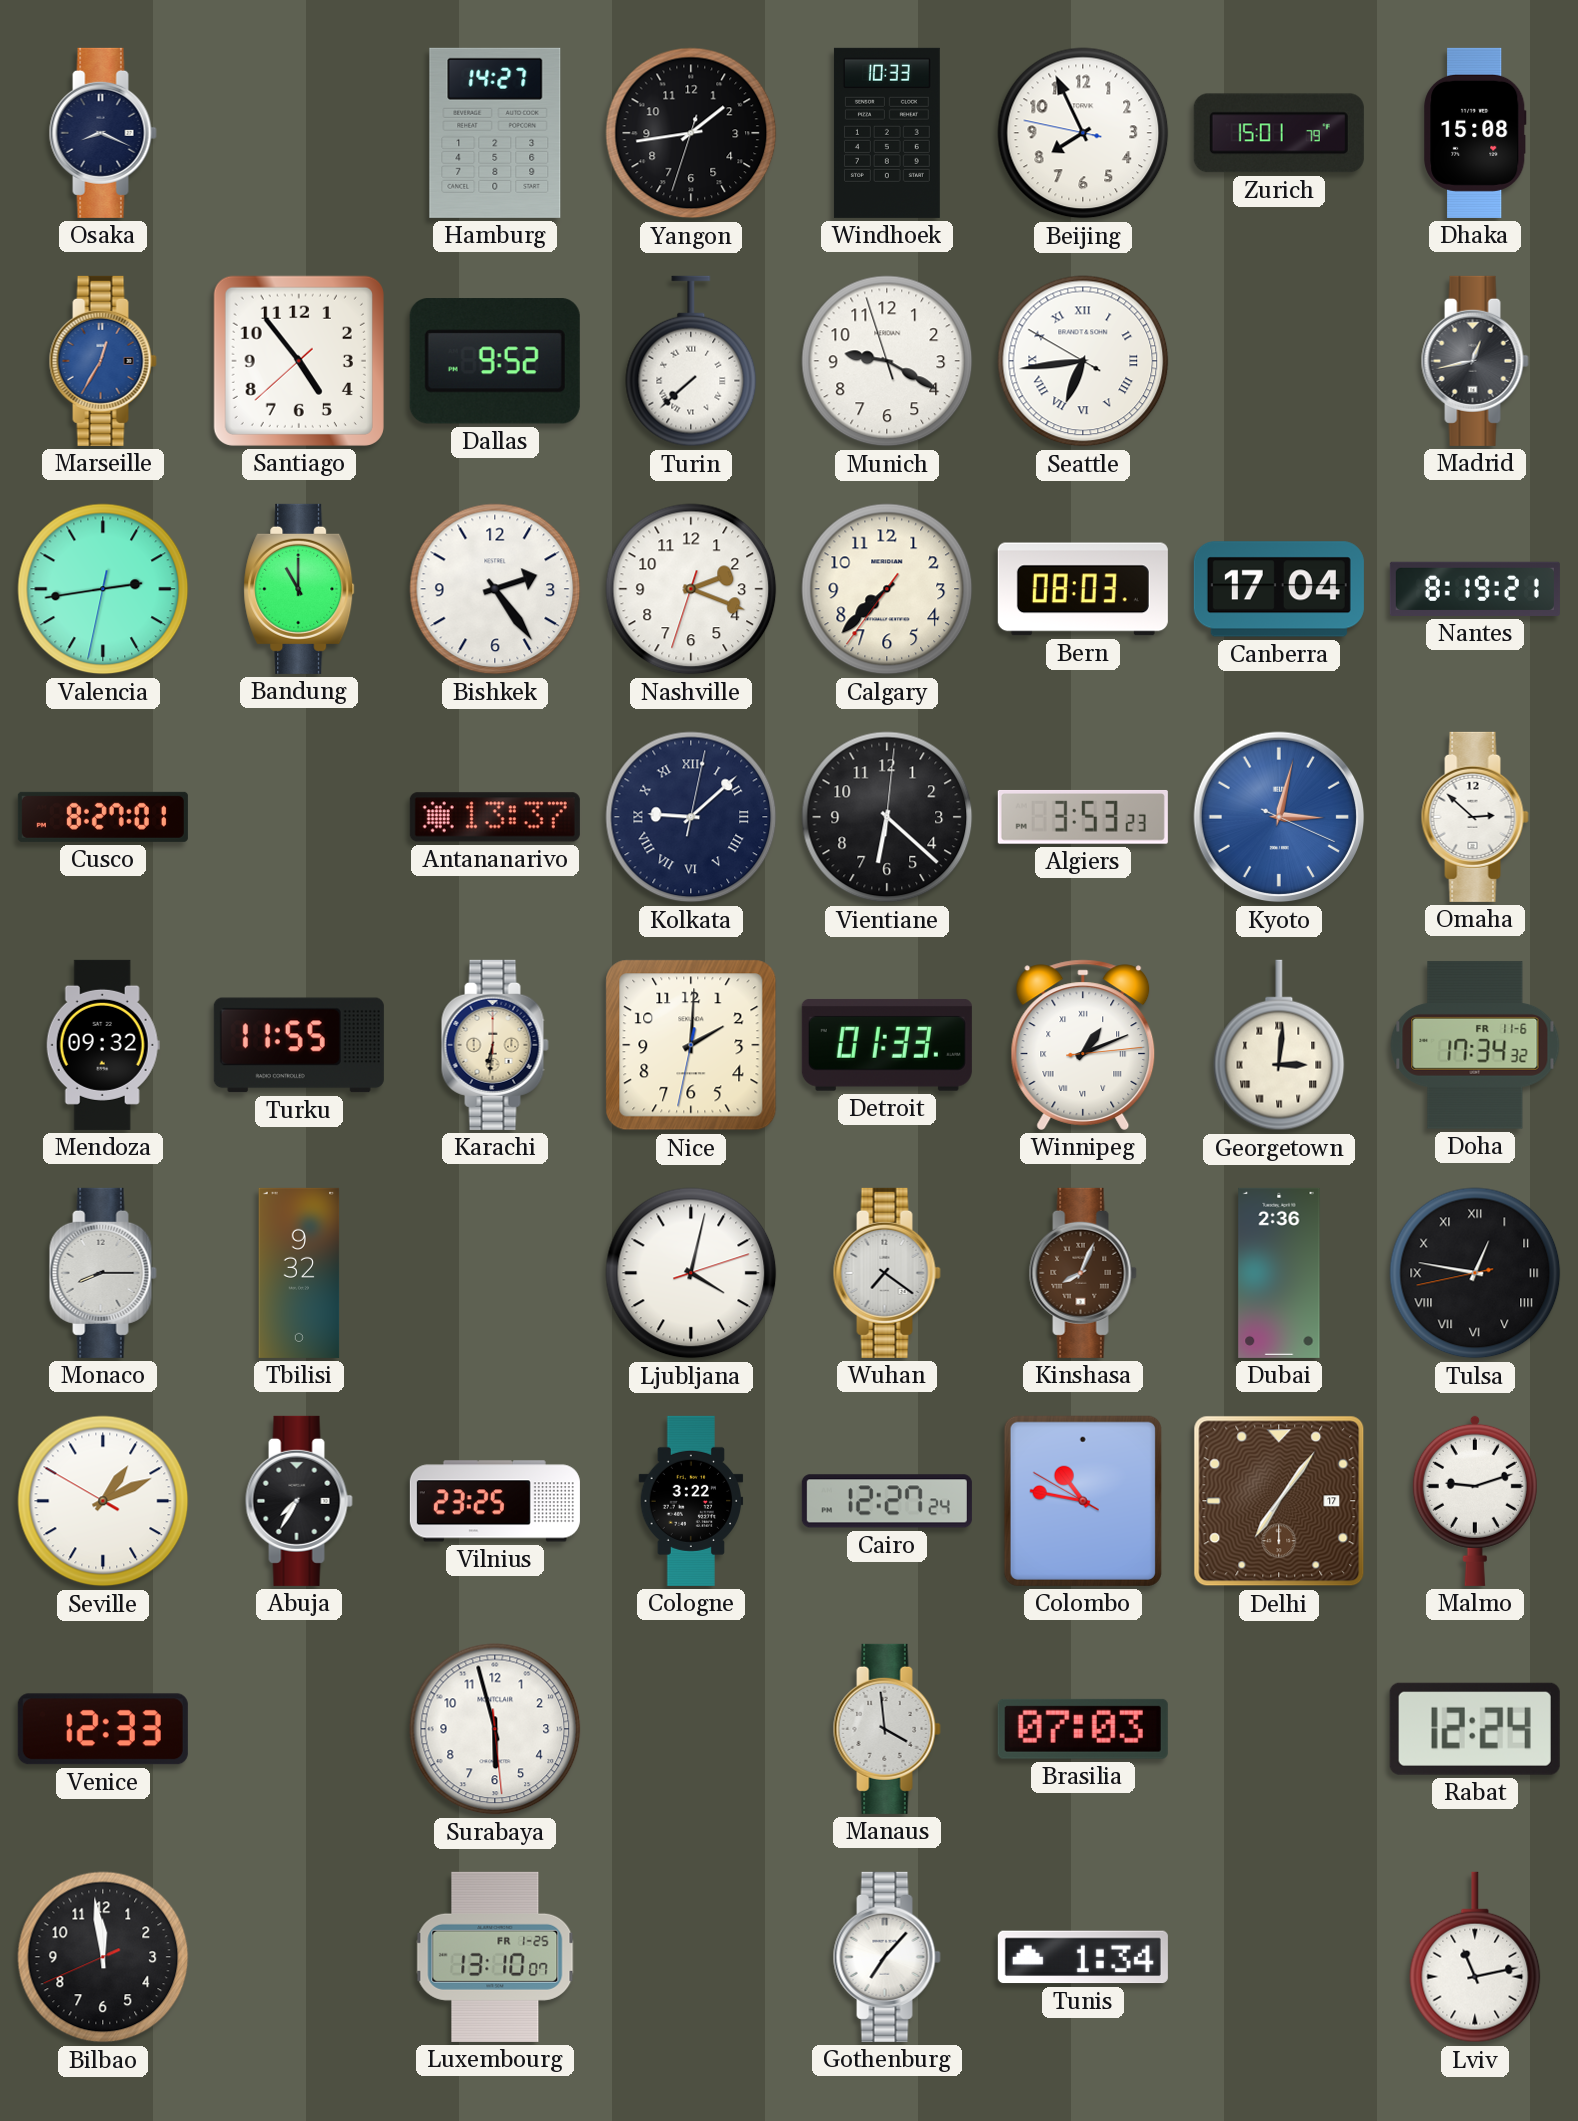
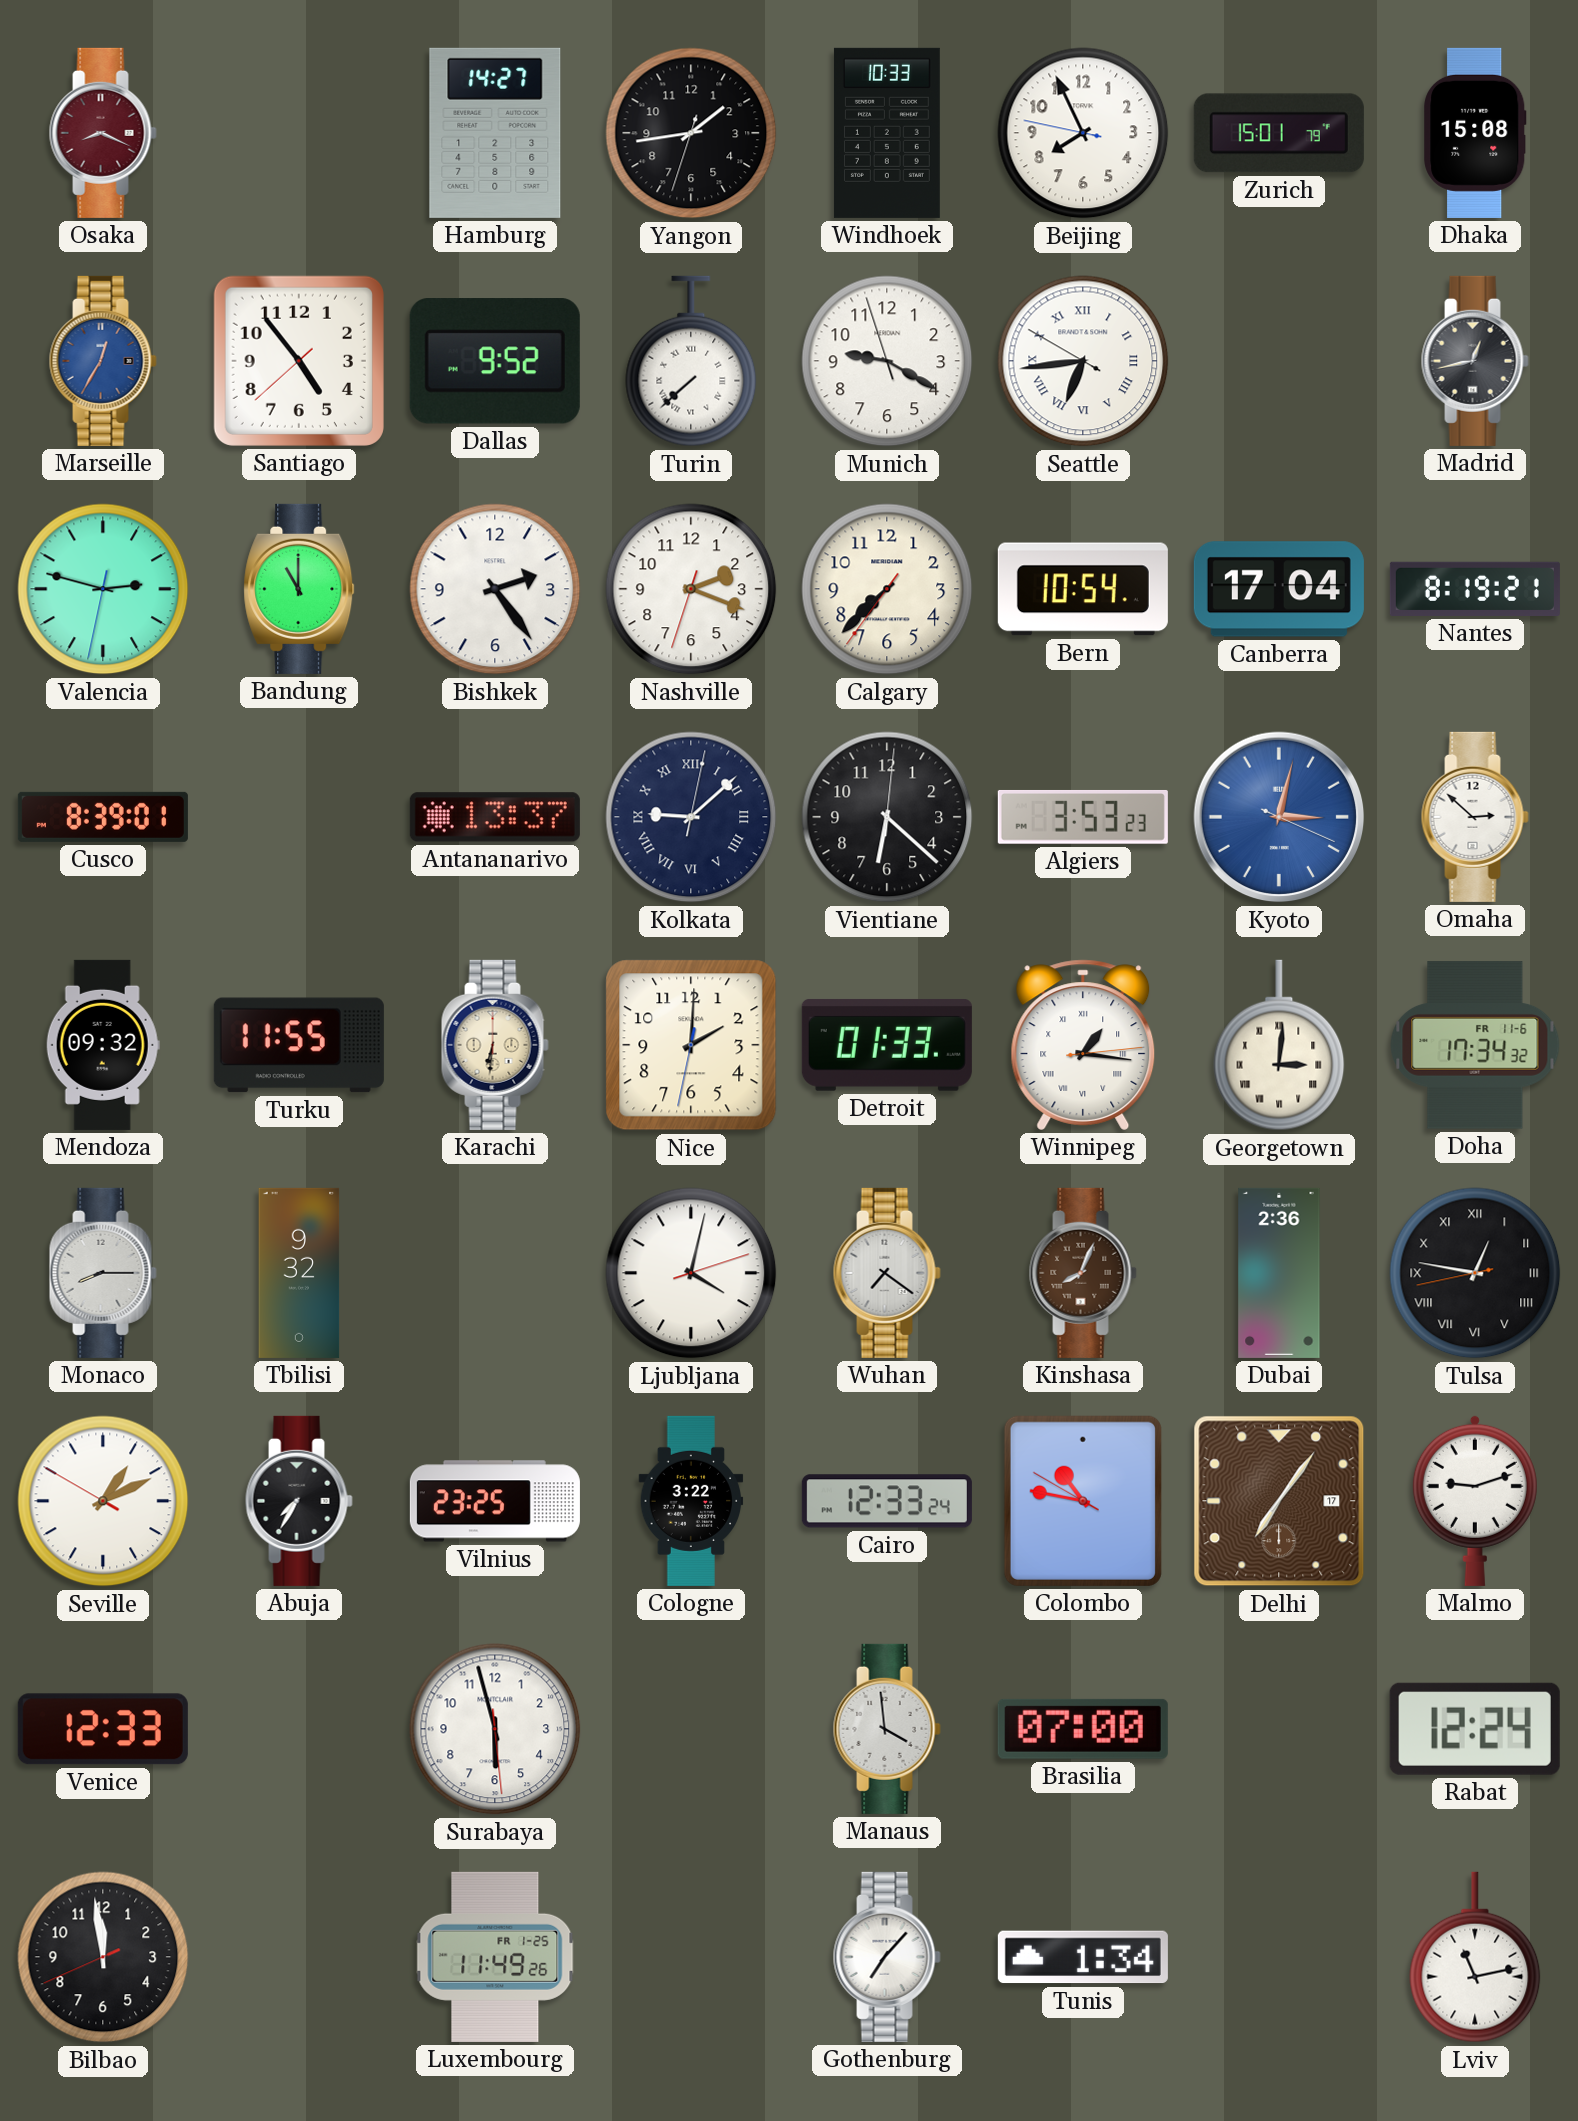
Osaka dial: navy -> burgundy (103, 133)
Valencia: 2:43 -> 2:47 (103, 589)
Bern: 08:03 -> 10:54 (1083, 589)
Cusco: 8:27 -> 8:39 (103, 817)
Winnipeg: 1:11 -> 1:16 (1083, 1045)
Cairo: 12:27 -> 12:33 (887, 1501)
Brasilia: 07:03 -> 07:00 (1083, 1729)
Luxembourg: 13:10 -> 11:49 (495, 1957)
